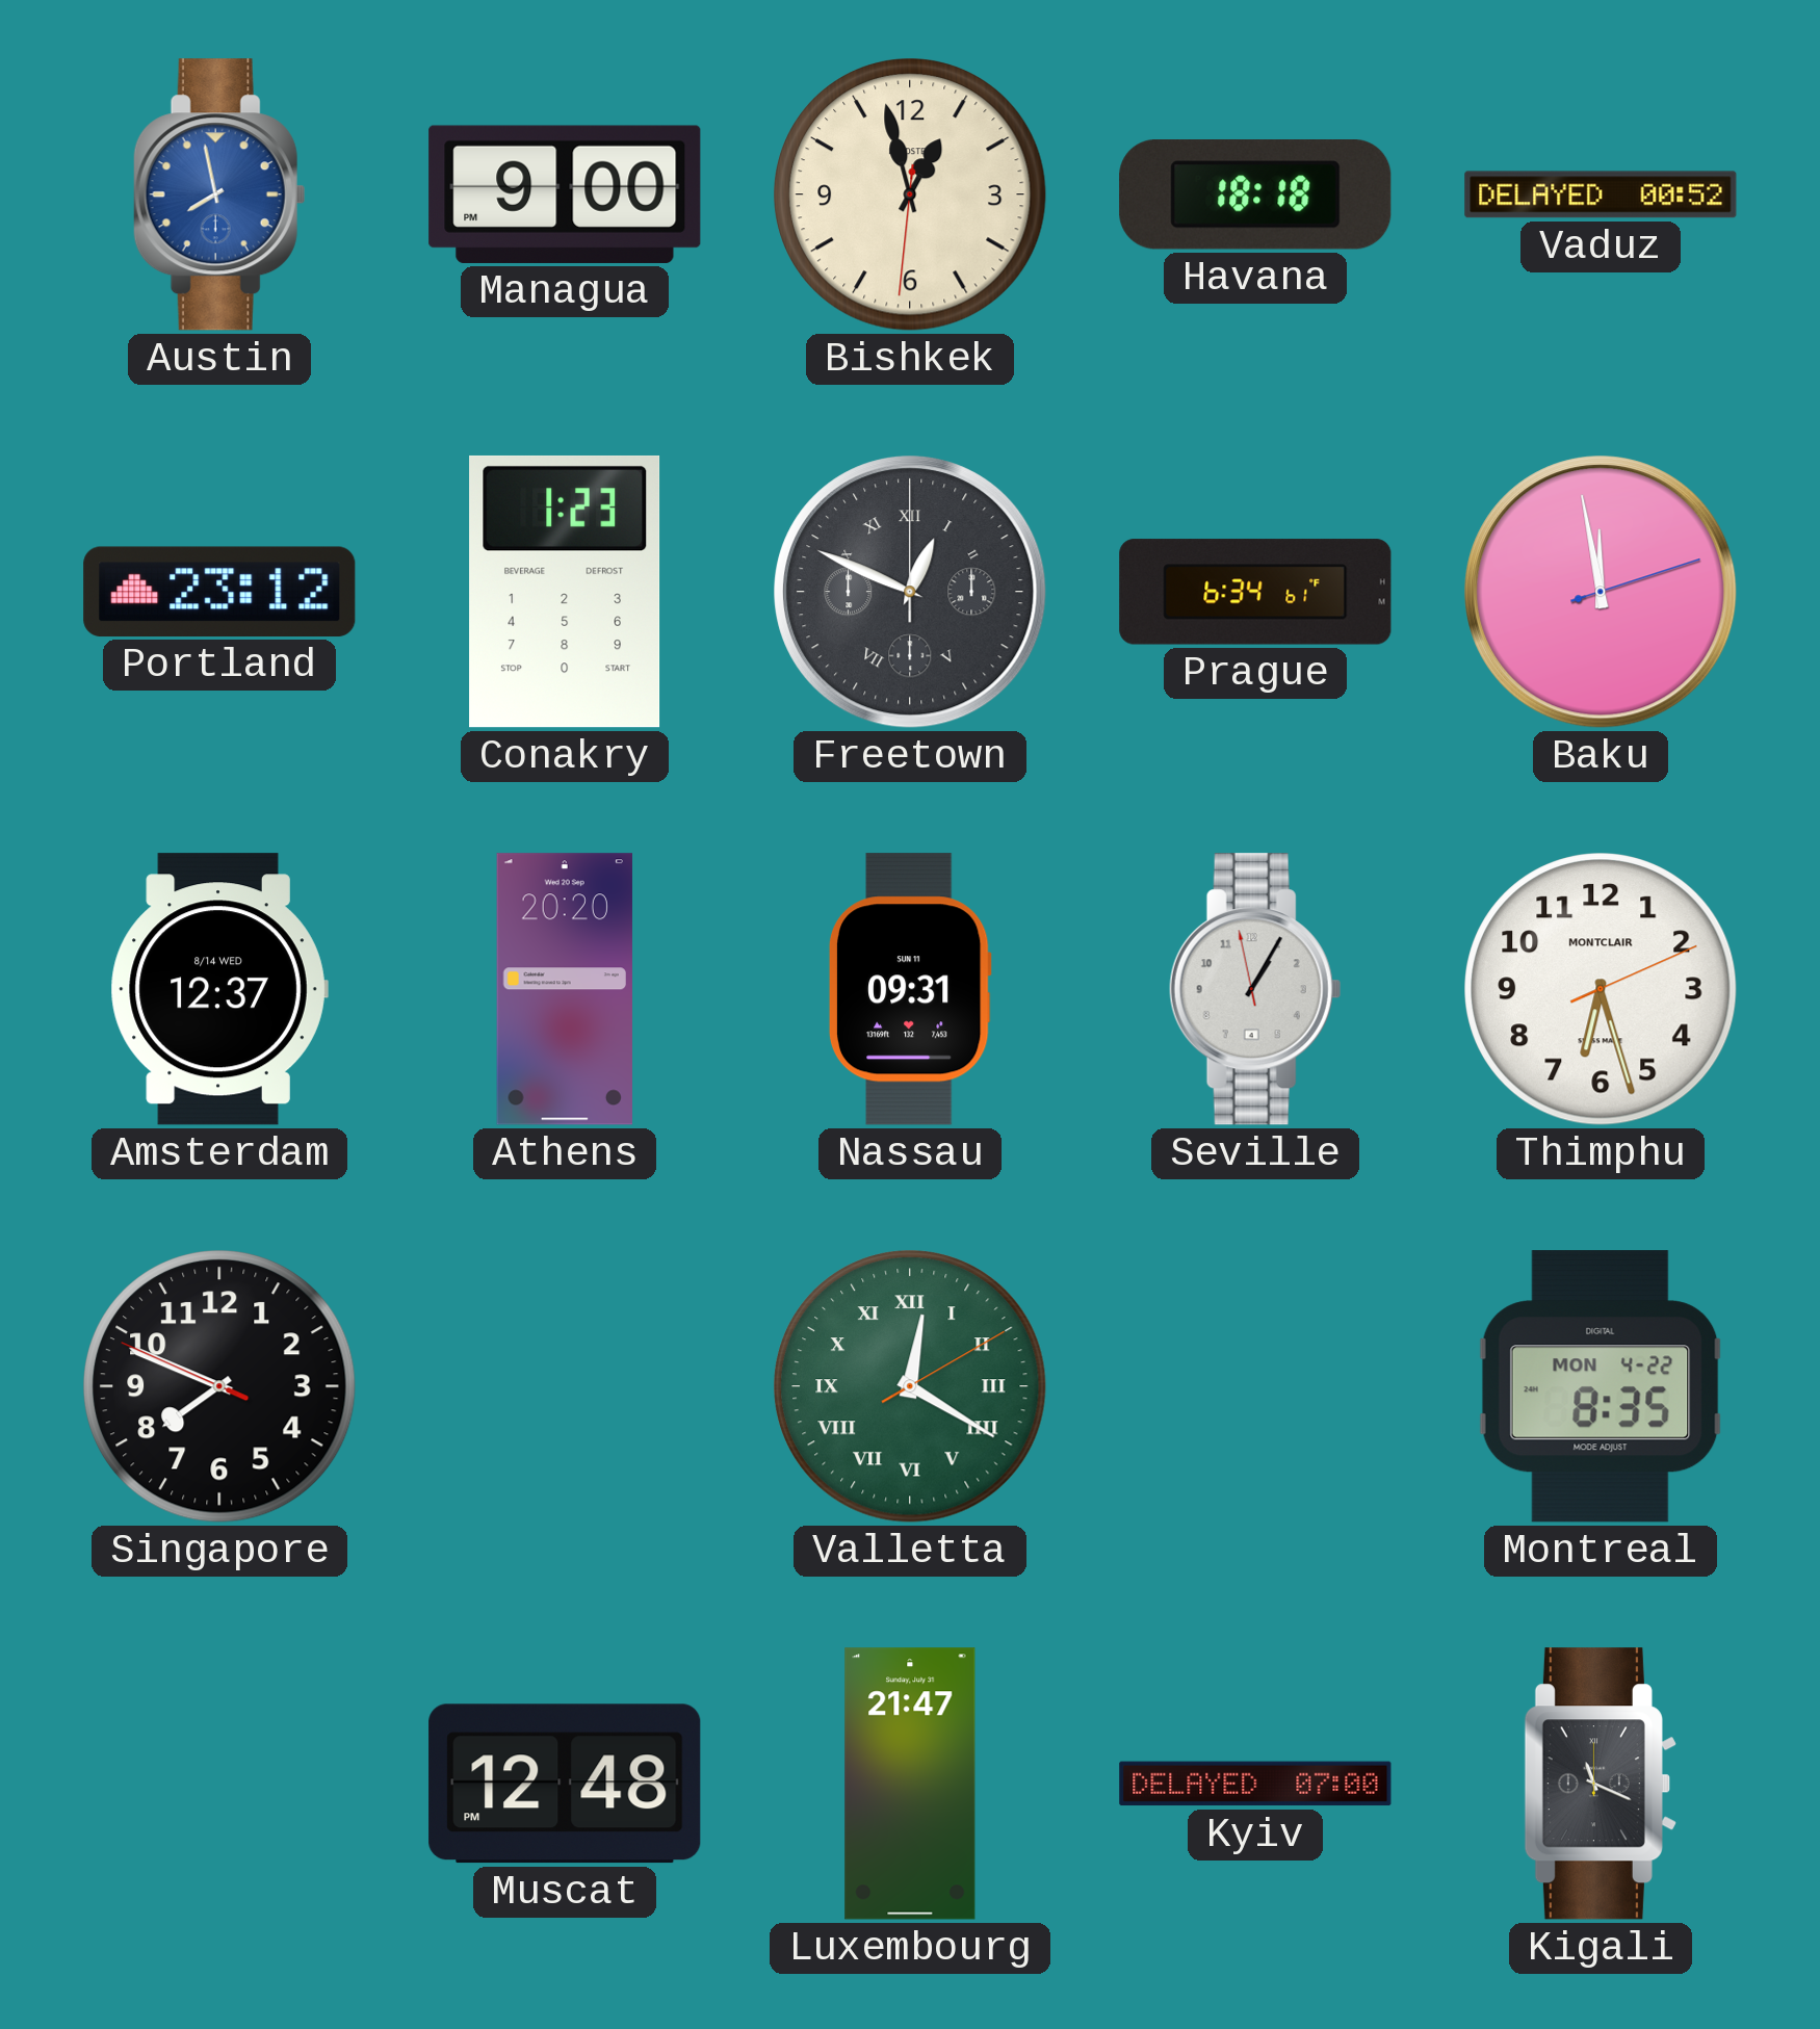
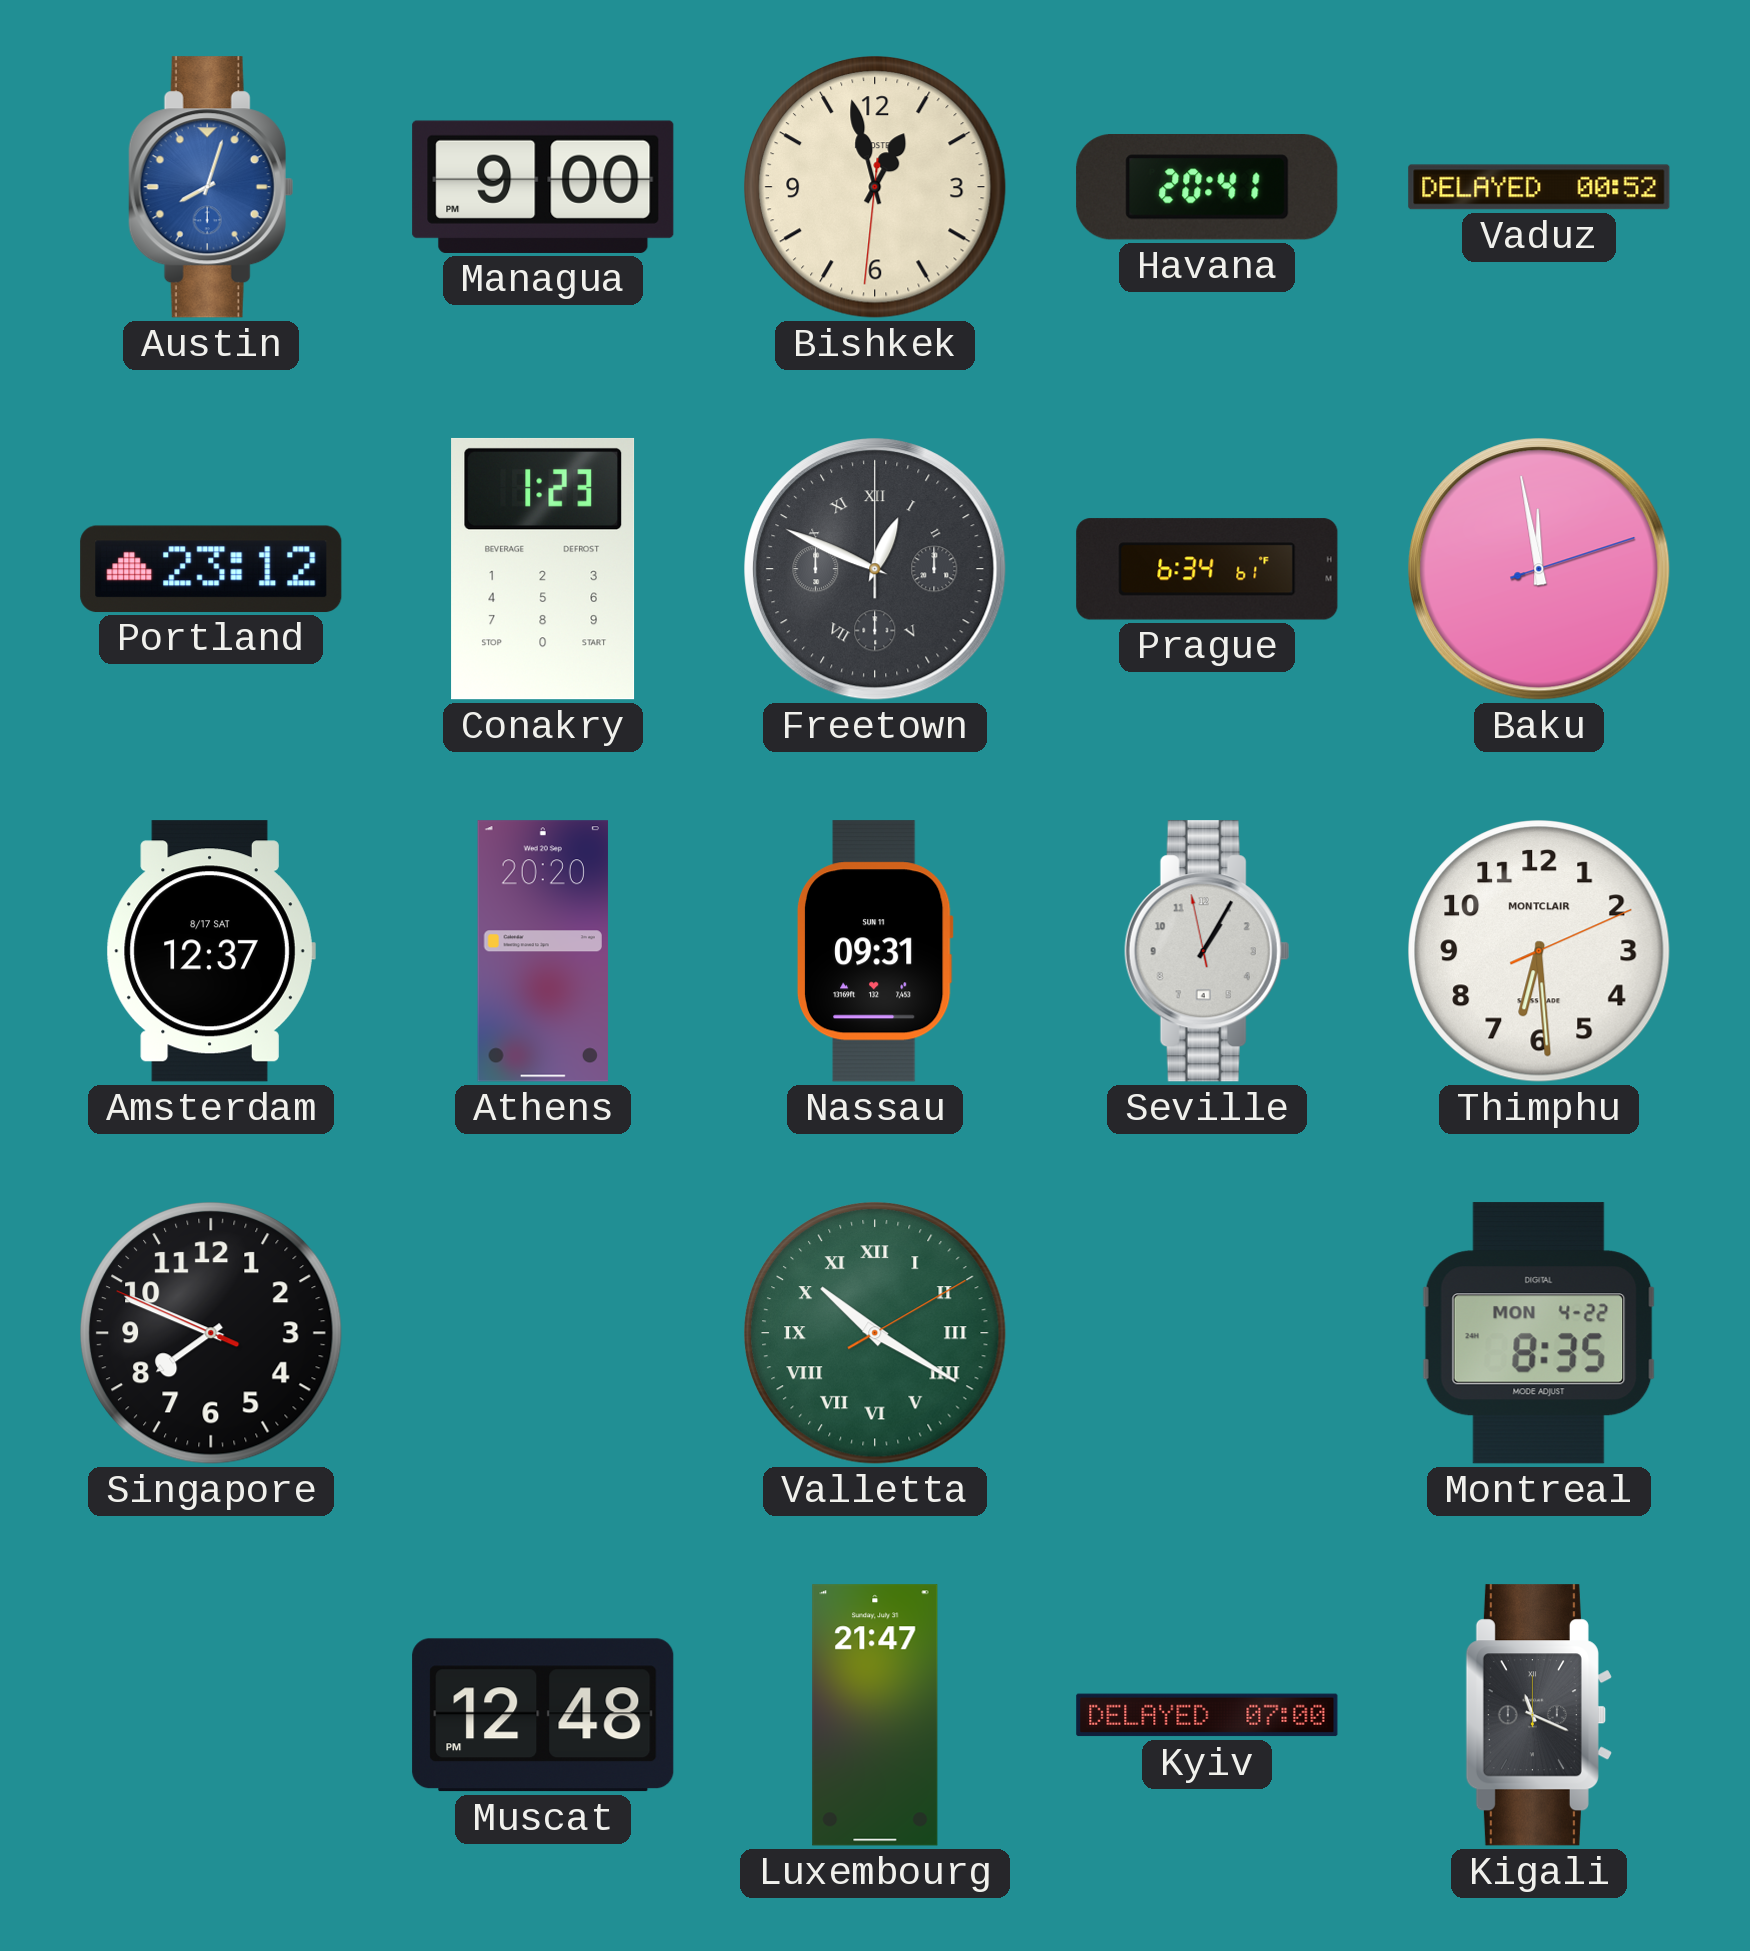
Austin: 7:58 -> 8:03 (211, 187)
Havana: 18:18 -> 20:41 (1207, 187)
Amsterdam date: 8/14 WED -> 8/17 SAT (211, 951)
Thimphu: 6:27 -> 6:29 (1540, 952)
Valletta: 12:20 -> 10:20 (876, 1334)
